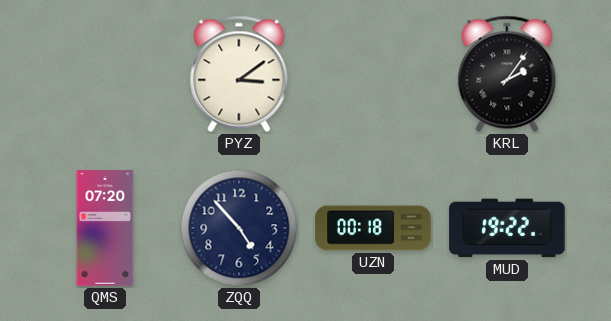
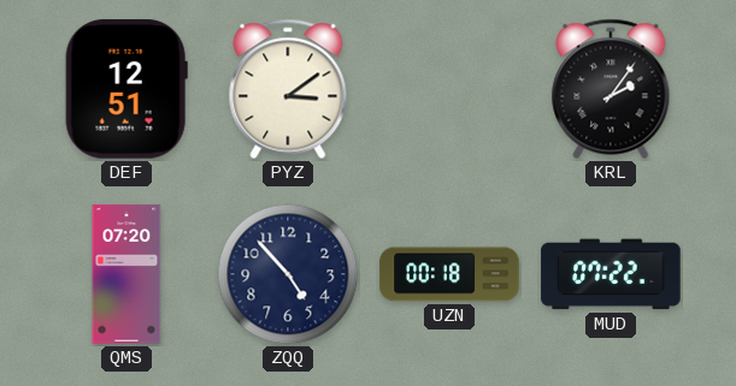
DEF: none -> 12:51 (126, 89)
MUD: 19:22 -> 07:22 (611, 274)
